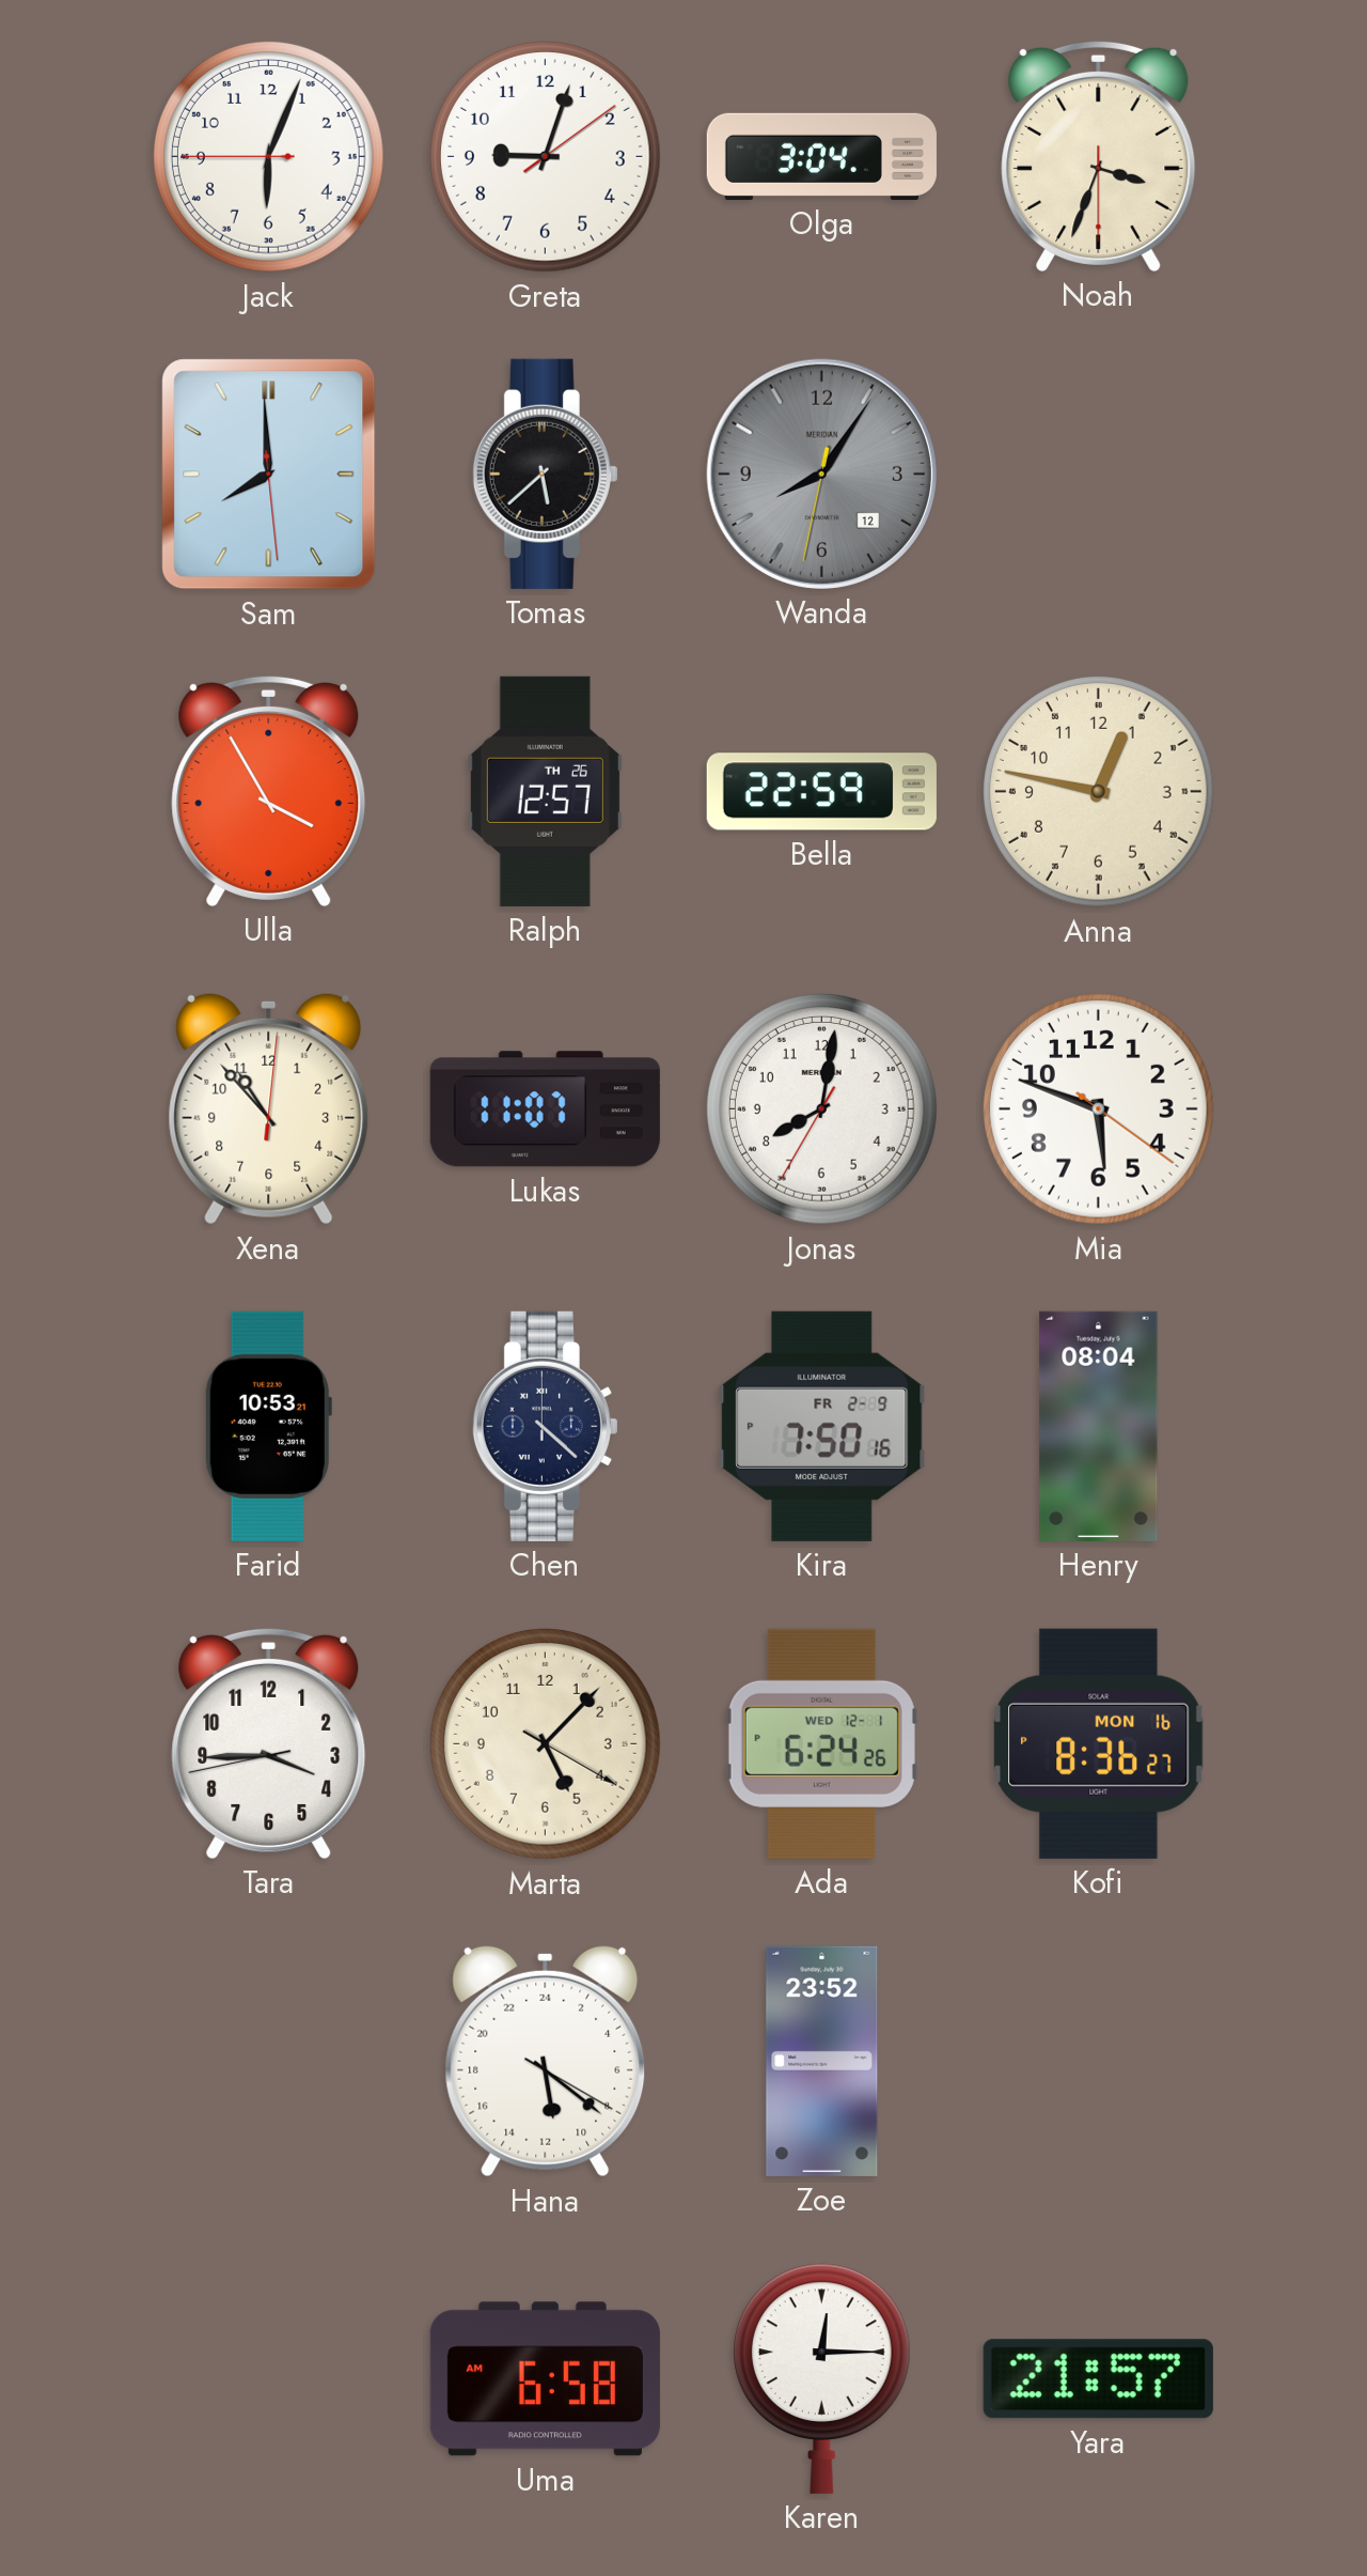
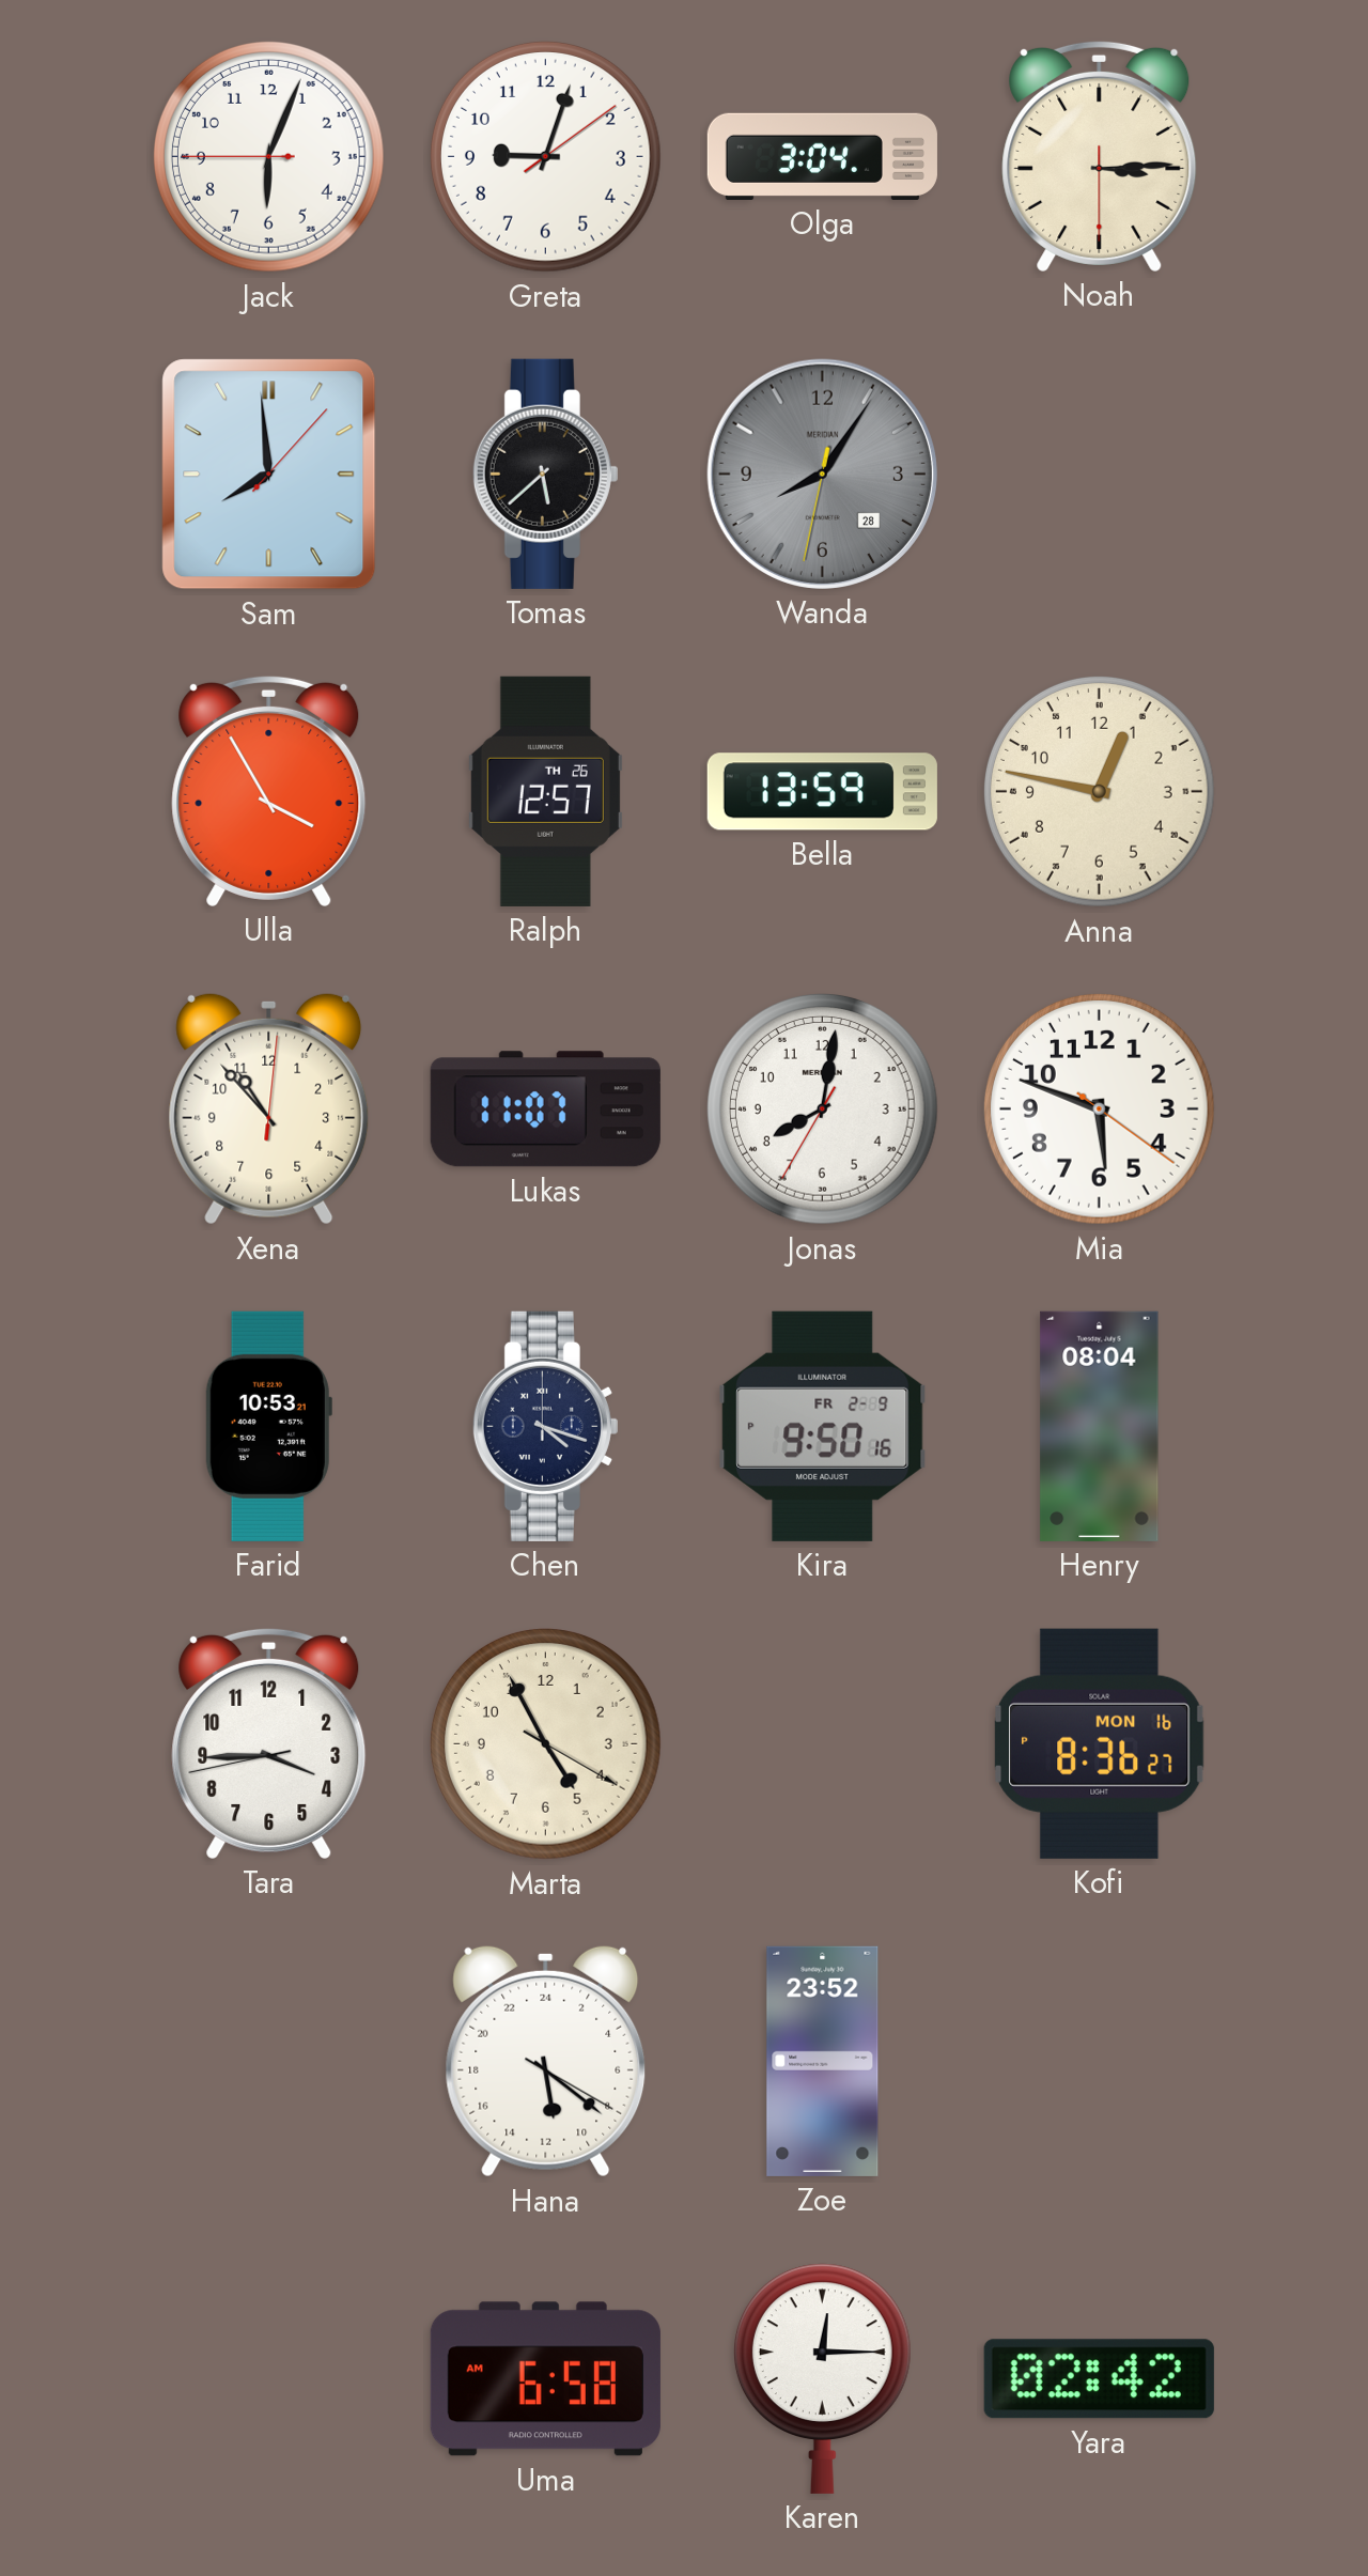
Noah: 3:33 -> 3:14 (1100, 156)
Sam: 7:59:29 -> 7:59:07 (269, 475)
Wanda date: 12 -> 28 (822, 474)
Bella: 22:59 -> 13:59 (822, 792)
Chen: 4:22 -> 4:18 (545, 1426)
Kira: 7:50 -> 9:50 (823, 1426)
Marta: 5:07 -> 4:55 (546, 1744)
Ada: 6:24 -> none (821, 1743)
Yara: 21:57 -> 02:42 (1099, 2379)
